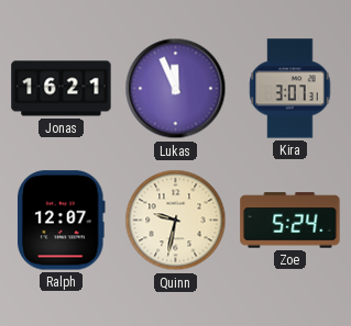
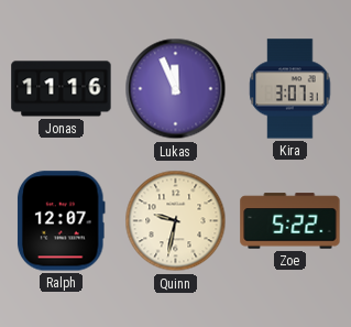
Jonas: 16:21 -> 11:16 (62, 89)
Zoe: 5:24 -> 5:22 (290, 221)
